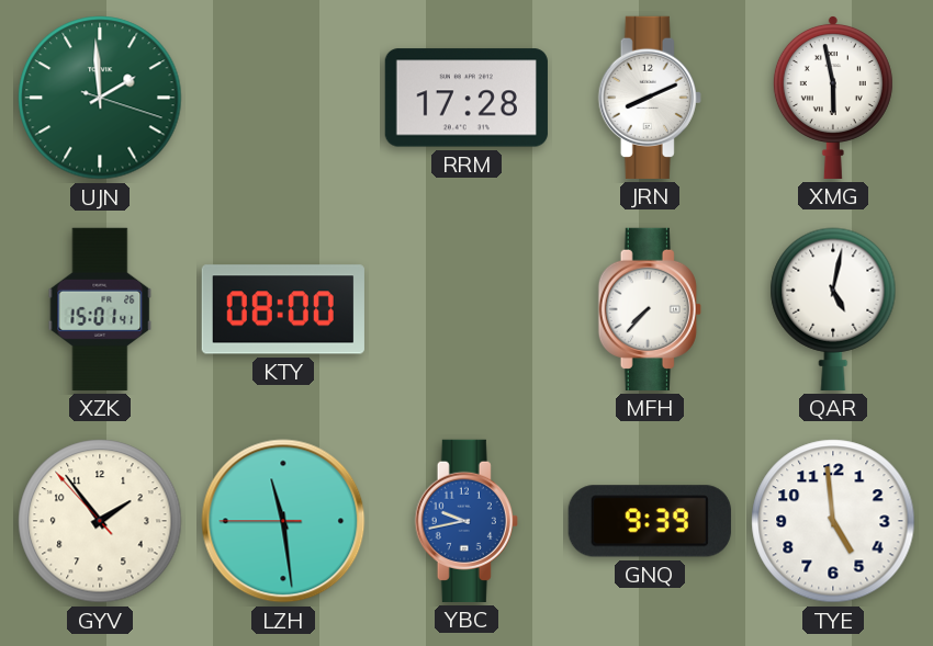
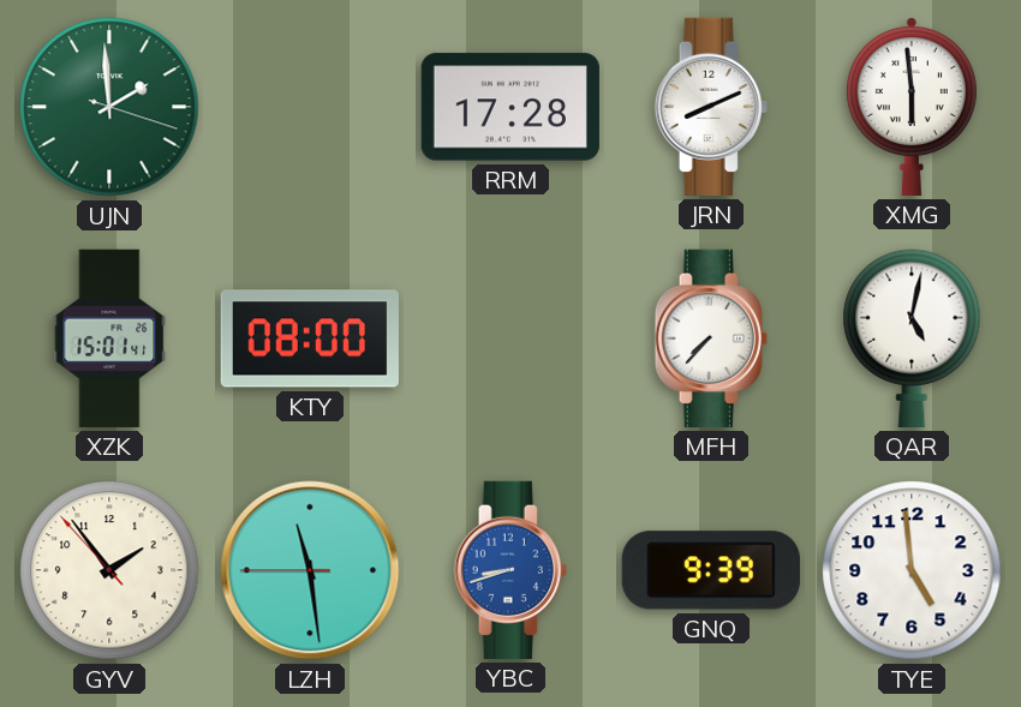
XMG: 5:58 -> 5:59 (912, 106)
YBC: 9:43 -> 8:42 (510, 570)
